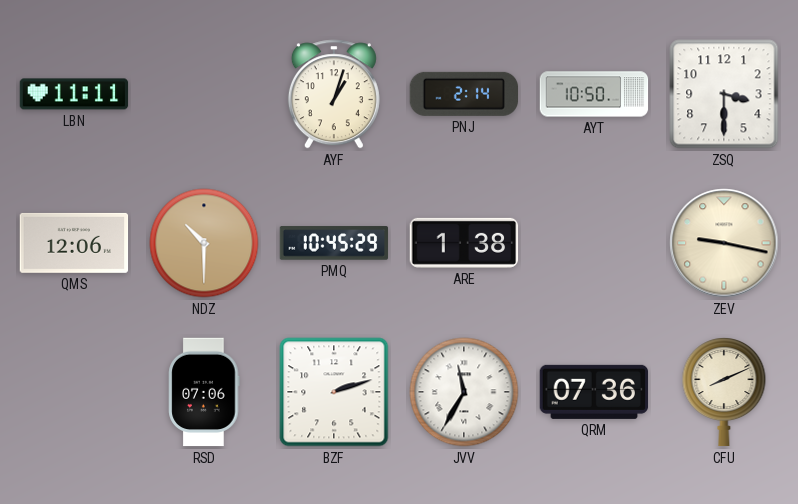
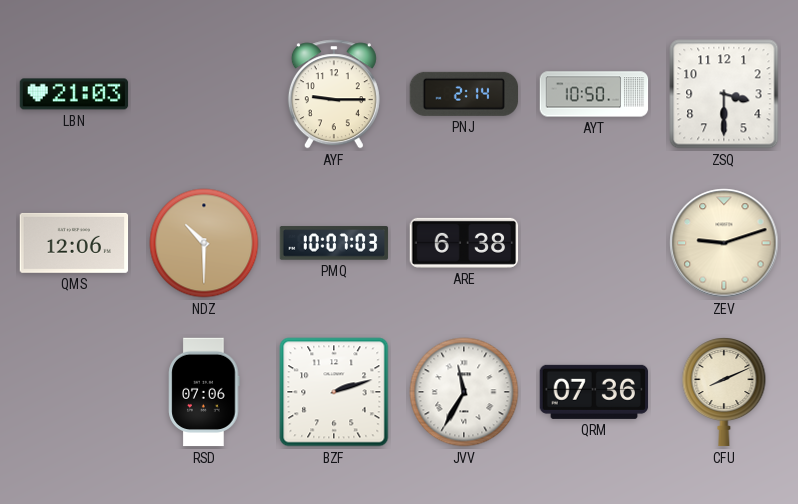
LBN: 11:11 -> 21:03 (74, 94)
AYF: 1:03 -> 9:15 (334, 94)
PMQ: 10:45 -> 10:07 (334, 243)
ARE: 1:38 -> 6:38 (464, 243)
ZEV: 9:17 -> 9:12 (724, 243)
